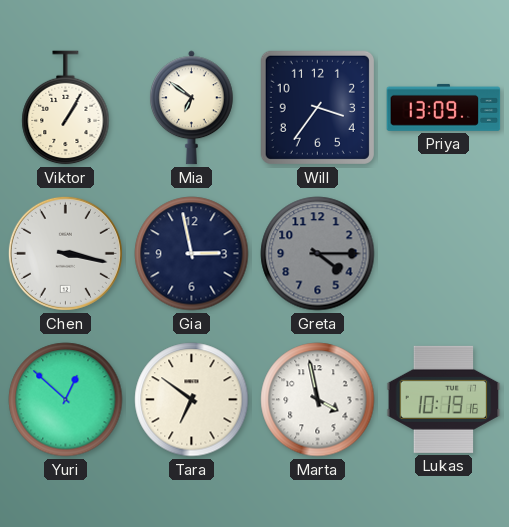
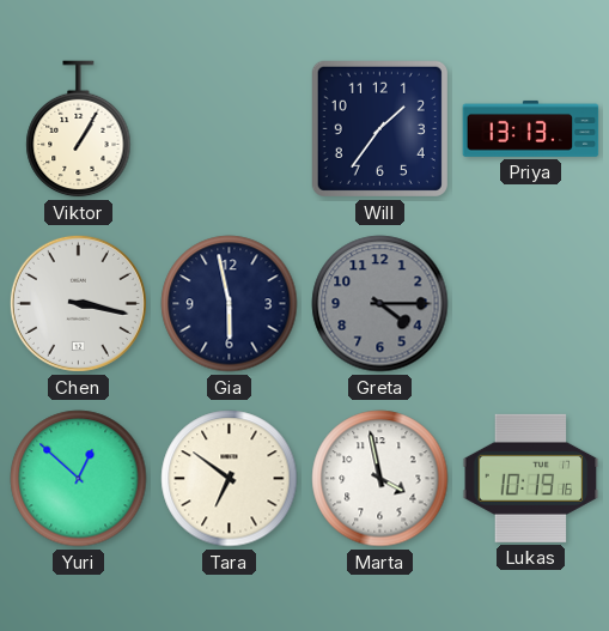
Mia: 6:51 -> none (192, 108)
Will: 3:36 -> 1:36 (379, 128)
Priya: 13:09 -> 13:13 (531, 128)
Gia: 2:58 -> 5:58 (230, 304)
